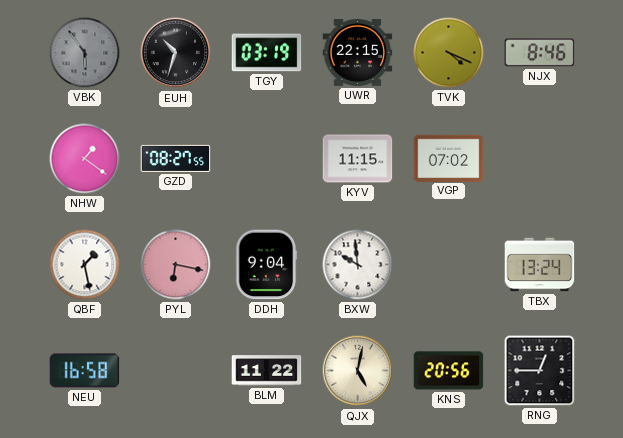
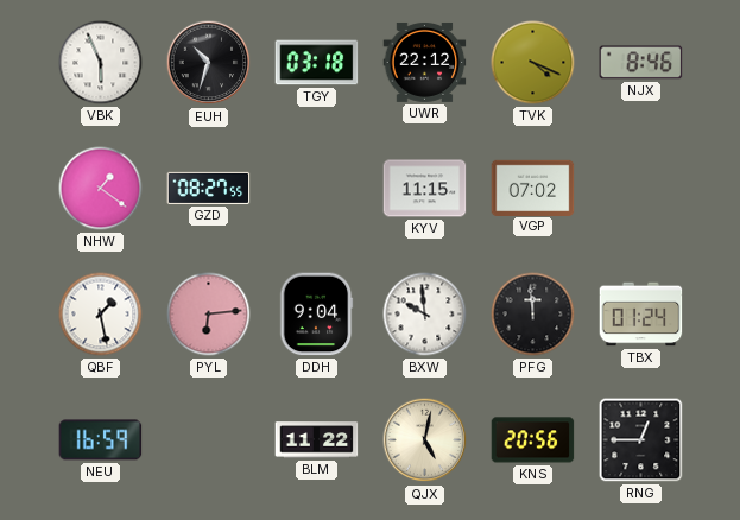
VBK: 5:54 -> 5:56 (101, 63)
VBK dial: grey -> white (101, 63)
TGY: 03:19 -> 03:18 (317, 63)
UWR: 22:15 -> 22:12 (425, 62)
PYL: 6:17 -> 6:14 (209, 315)
PFG: none -> 11:59 (533, 315)
TBX: 13:24 -> 01:24 (641, 315)
NEU: 16:58 -> 16:59 (101, 440)
